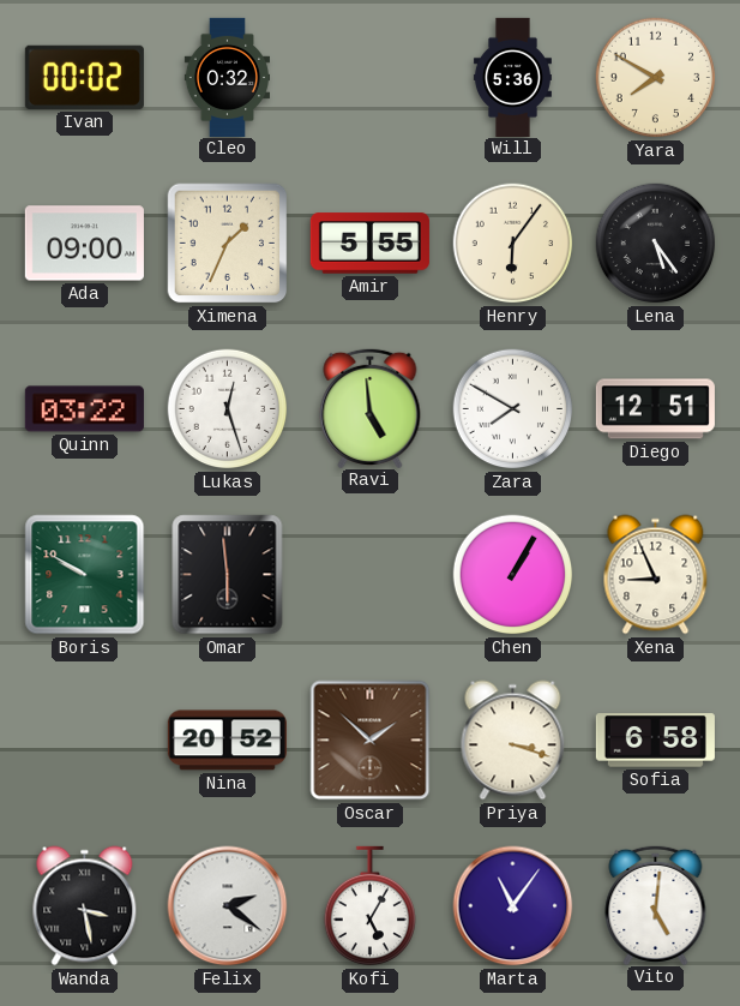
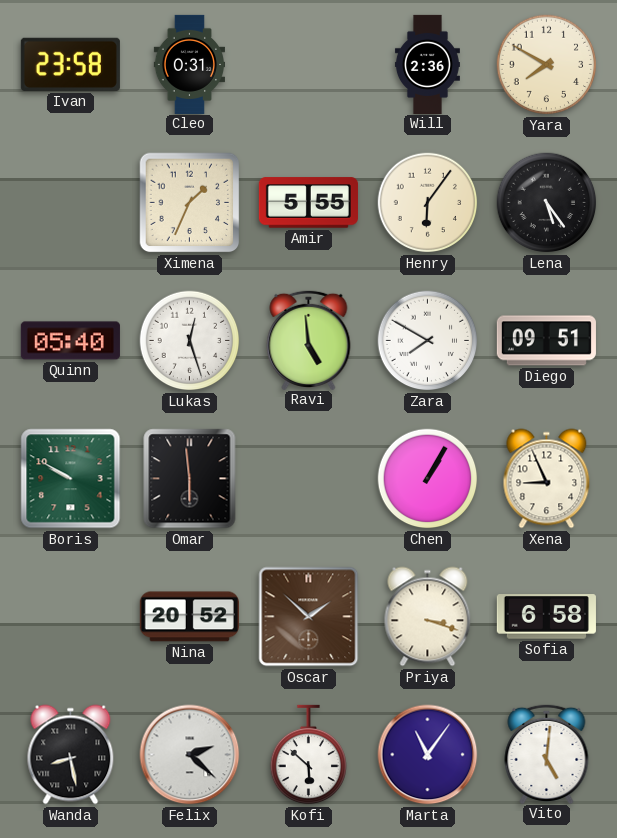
Ivan: 00:02 -> 23:58 (70, 64)
Cleo: 0:32 -> 0:31 (189, 64)
Will: 5:36 -> 2:36 (427, 64)
Ada: 09:00 -> none (84, 244)
Quinn: 03:22 -> 05:40 (70, 341)
Diego: 12:51 -> 09:51 (546, 341)
Wanda: 3:28 -> 8:28 (71, 755)
Felix: 2:21 -> 2:22 (190, 755)
Kofi: 5:05 -> 5:52 (308, 755)
